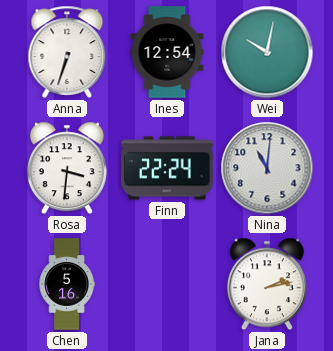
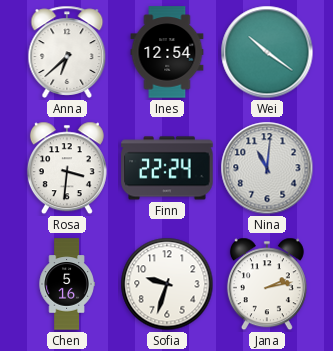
Anna: 6:33 -> 6:38 (67, 52)
Wei: 10:02 -> 10:21 (267, 52)
Sofia: none -> 9:33 (167, 284)
